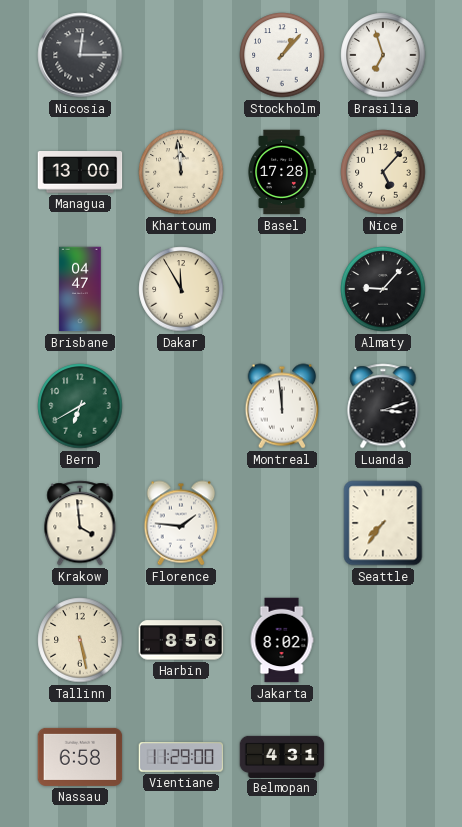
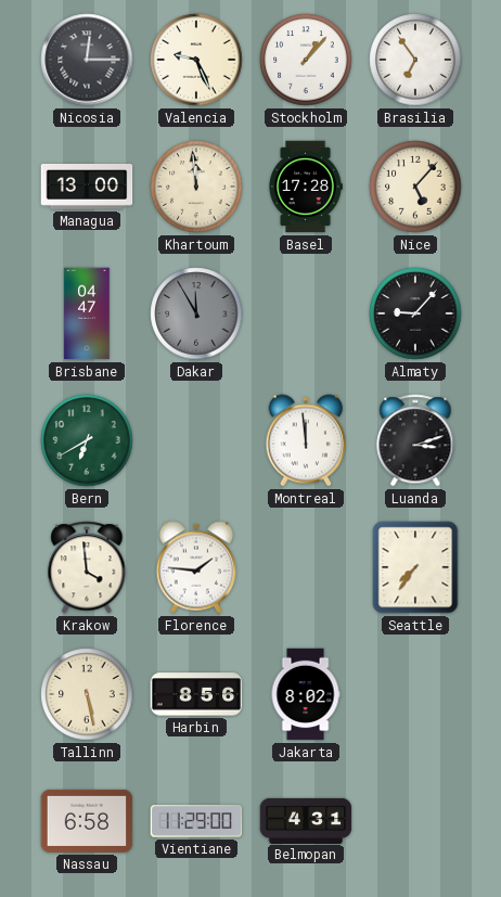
Valencia: none -> 9:26 (196, 60)
Brasilia: 6:57 -> 6:54 (415, 60)
Dakar dial: cream -> grey (196, 313)
